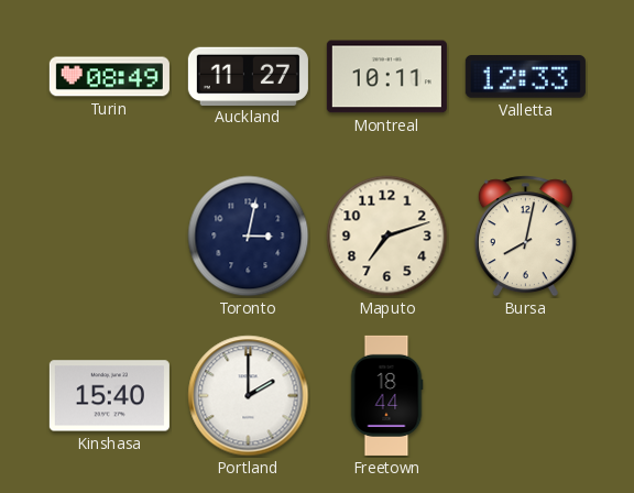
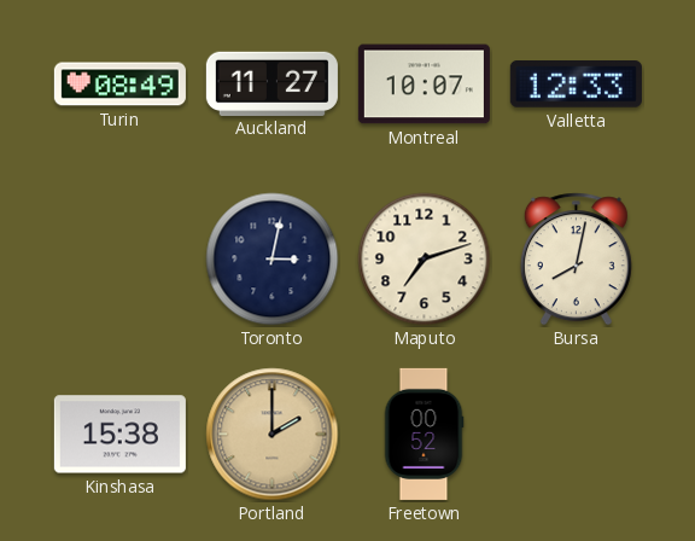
Montreal: 10:11 -> 10:07 (424, 85)
Kinshasa: 15:40 -> 15:38 (119, 435)
Portland dial: white -> champagne (273, 435)
Freetown: 18:44 -> 00:52 (424, 434)
